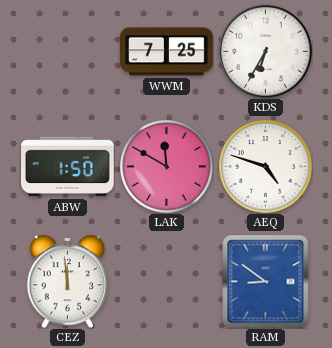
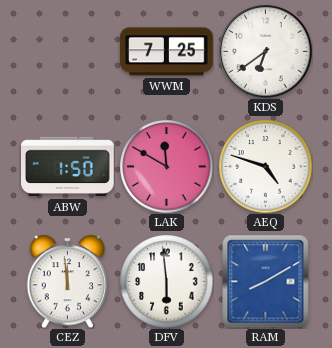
KDS: 6:35 -> 6:39 (265, 51)
DFV: none -> 5:59 (166, 281)
RAM: 8:51 -> 8:10 (266, 281)
